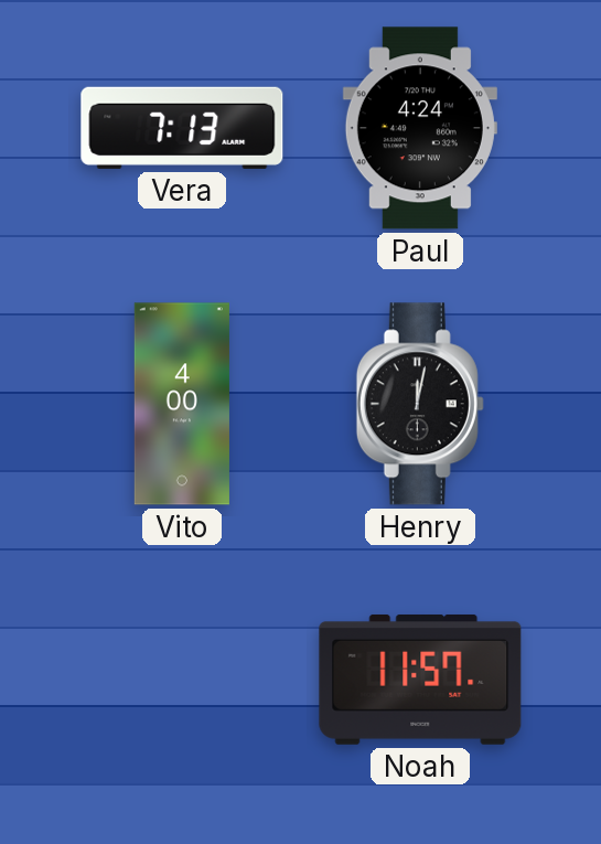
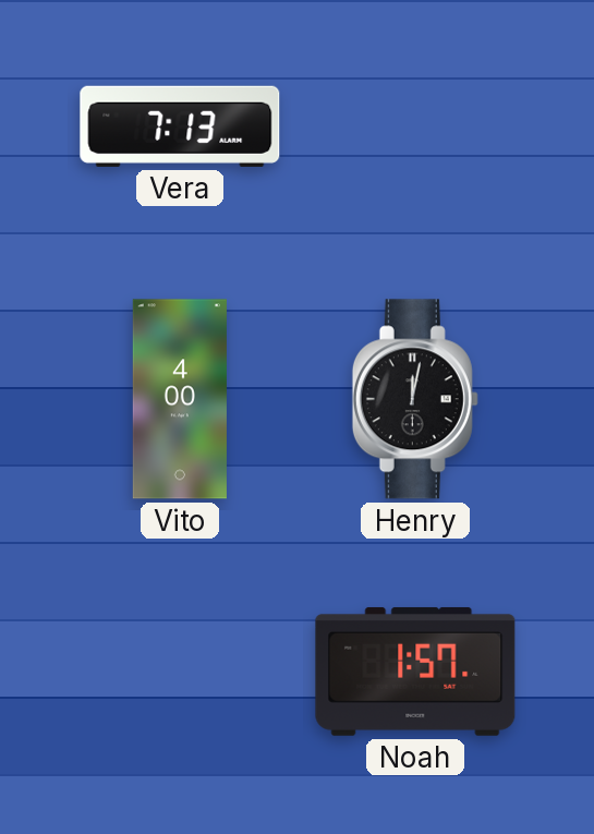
Paul: 4:24 -> none (420, 128)
Noah: 11:57 -> 1:57 (415, 672)
